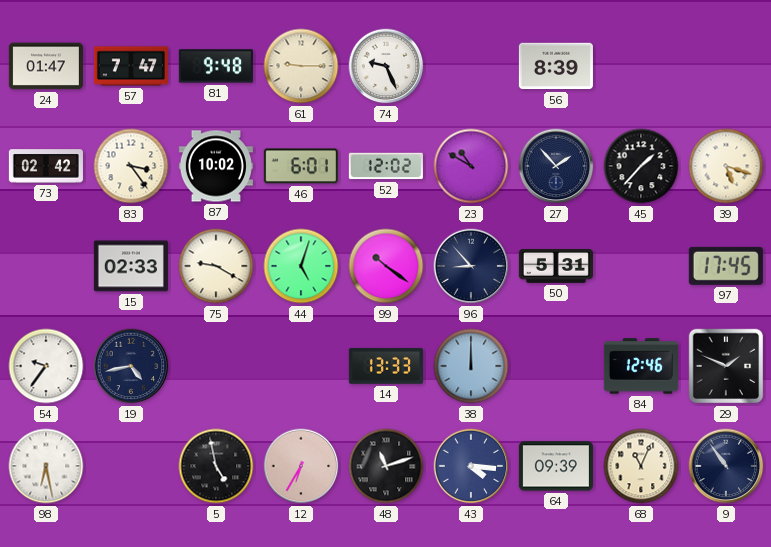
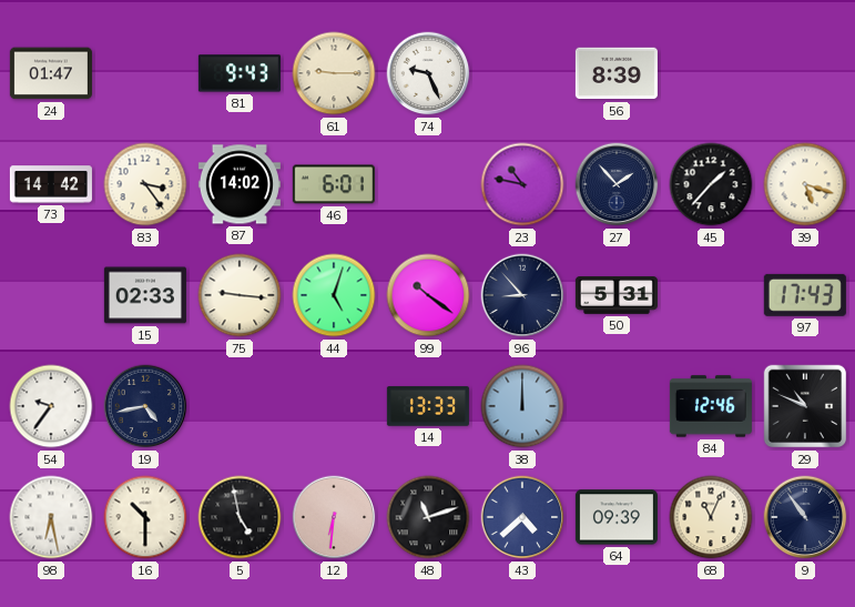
57: 7:47 -> none (131, 66)
81: 9:48 -> 9:43 (240, 73)
73: 02:42 -> 14:42 (51, 184)
87: 10:02 -> 14:02 (240, 184)
52: 12:02 -> none (386, 166)
23: 10:50 -> 10:47 (522, 184)
75: 9:20 -> 9:16 (240, 295)
97: 17:45 -> 17:43 (805, 295)
29: 1:49 -> 10:49 (805, 406)
16: none -> 10:30 (145, 517)
12: 6:35 -> 6:31 (334, 517)
43: 4:16 -> 4:38 (522, 517)
